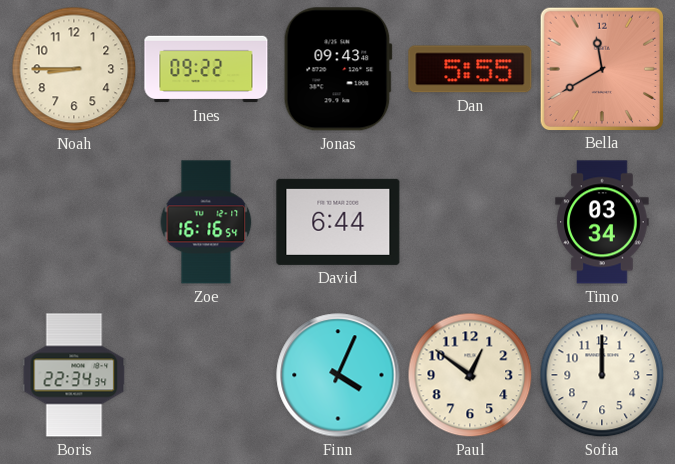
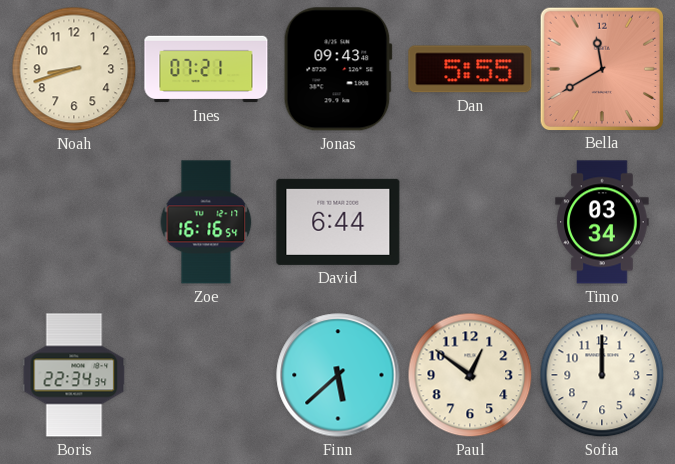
Noah: 8:45 -> 8:42 (74, 69)
Ines: 09:22 -> 07:21 (206, 69)
Finn: 4:04 -> 5:38 (338, 375)
